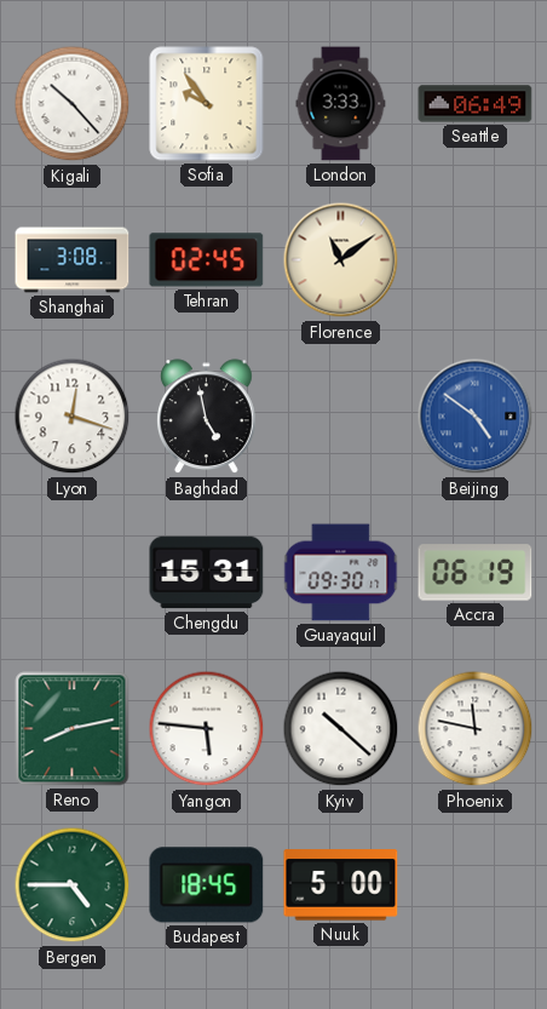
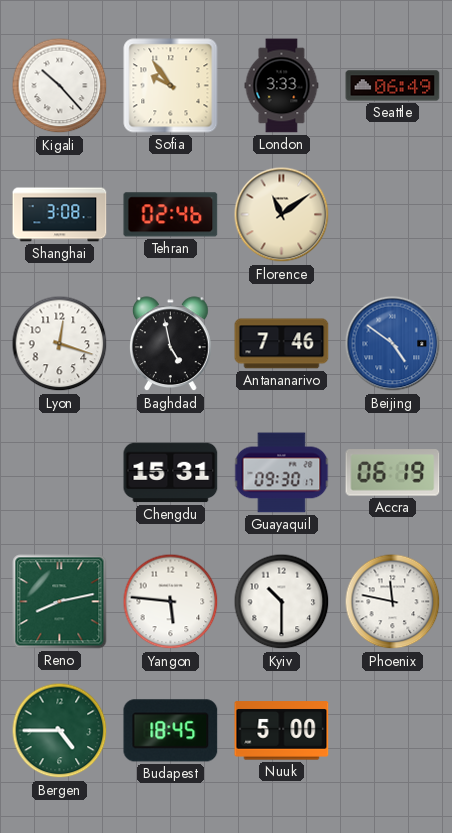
Tehran: 02:45 -> 02:46 (171, 215)
Antananarivo: none -> 7:46 (282, 344)
Kyiv: 10:22 -> 10:30 (282, 602)
